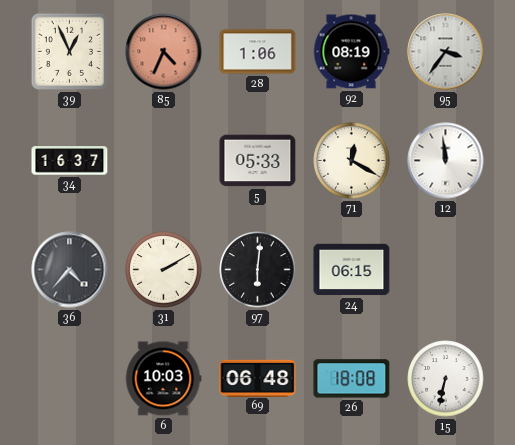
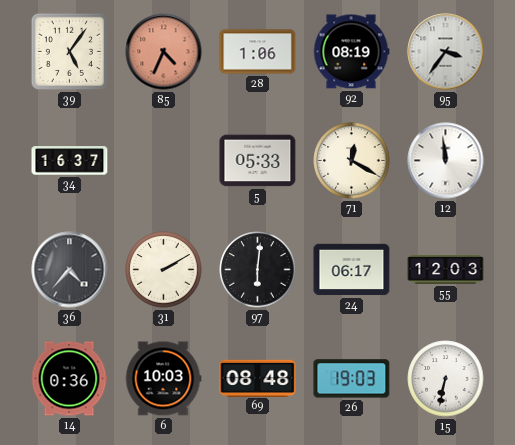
39: 12:56 -> 5:06 (69, 51)
24: 06:15 -> 06:17 (352, 270)
55: none -> 12:03 (446, 270)
14: none -> 0:36 (69, 379)
69: 06:48 -> 08:48 (258, 378)
26: 18:08 -> 19:03 (352, 379)
